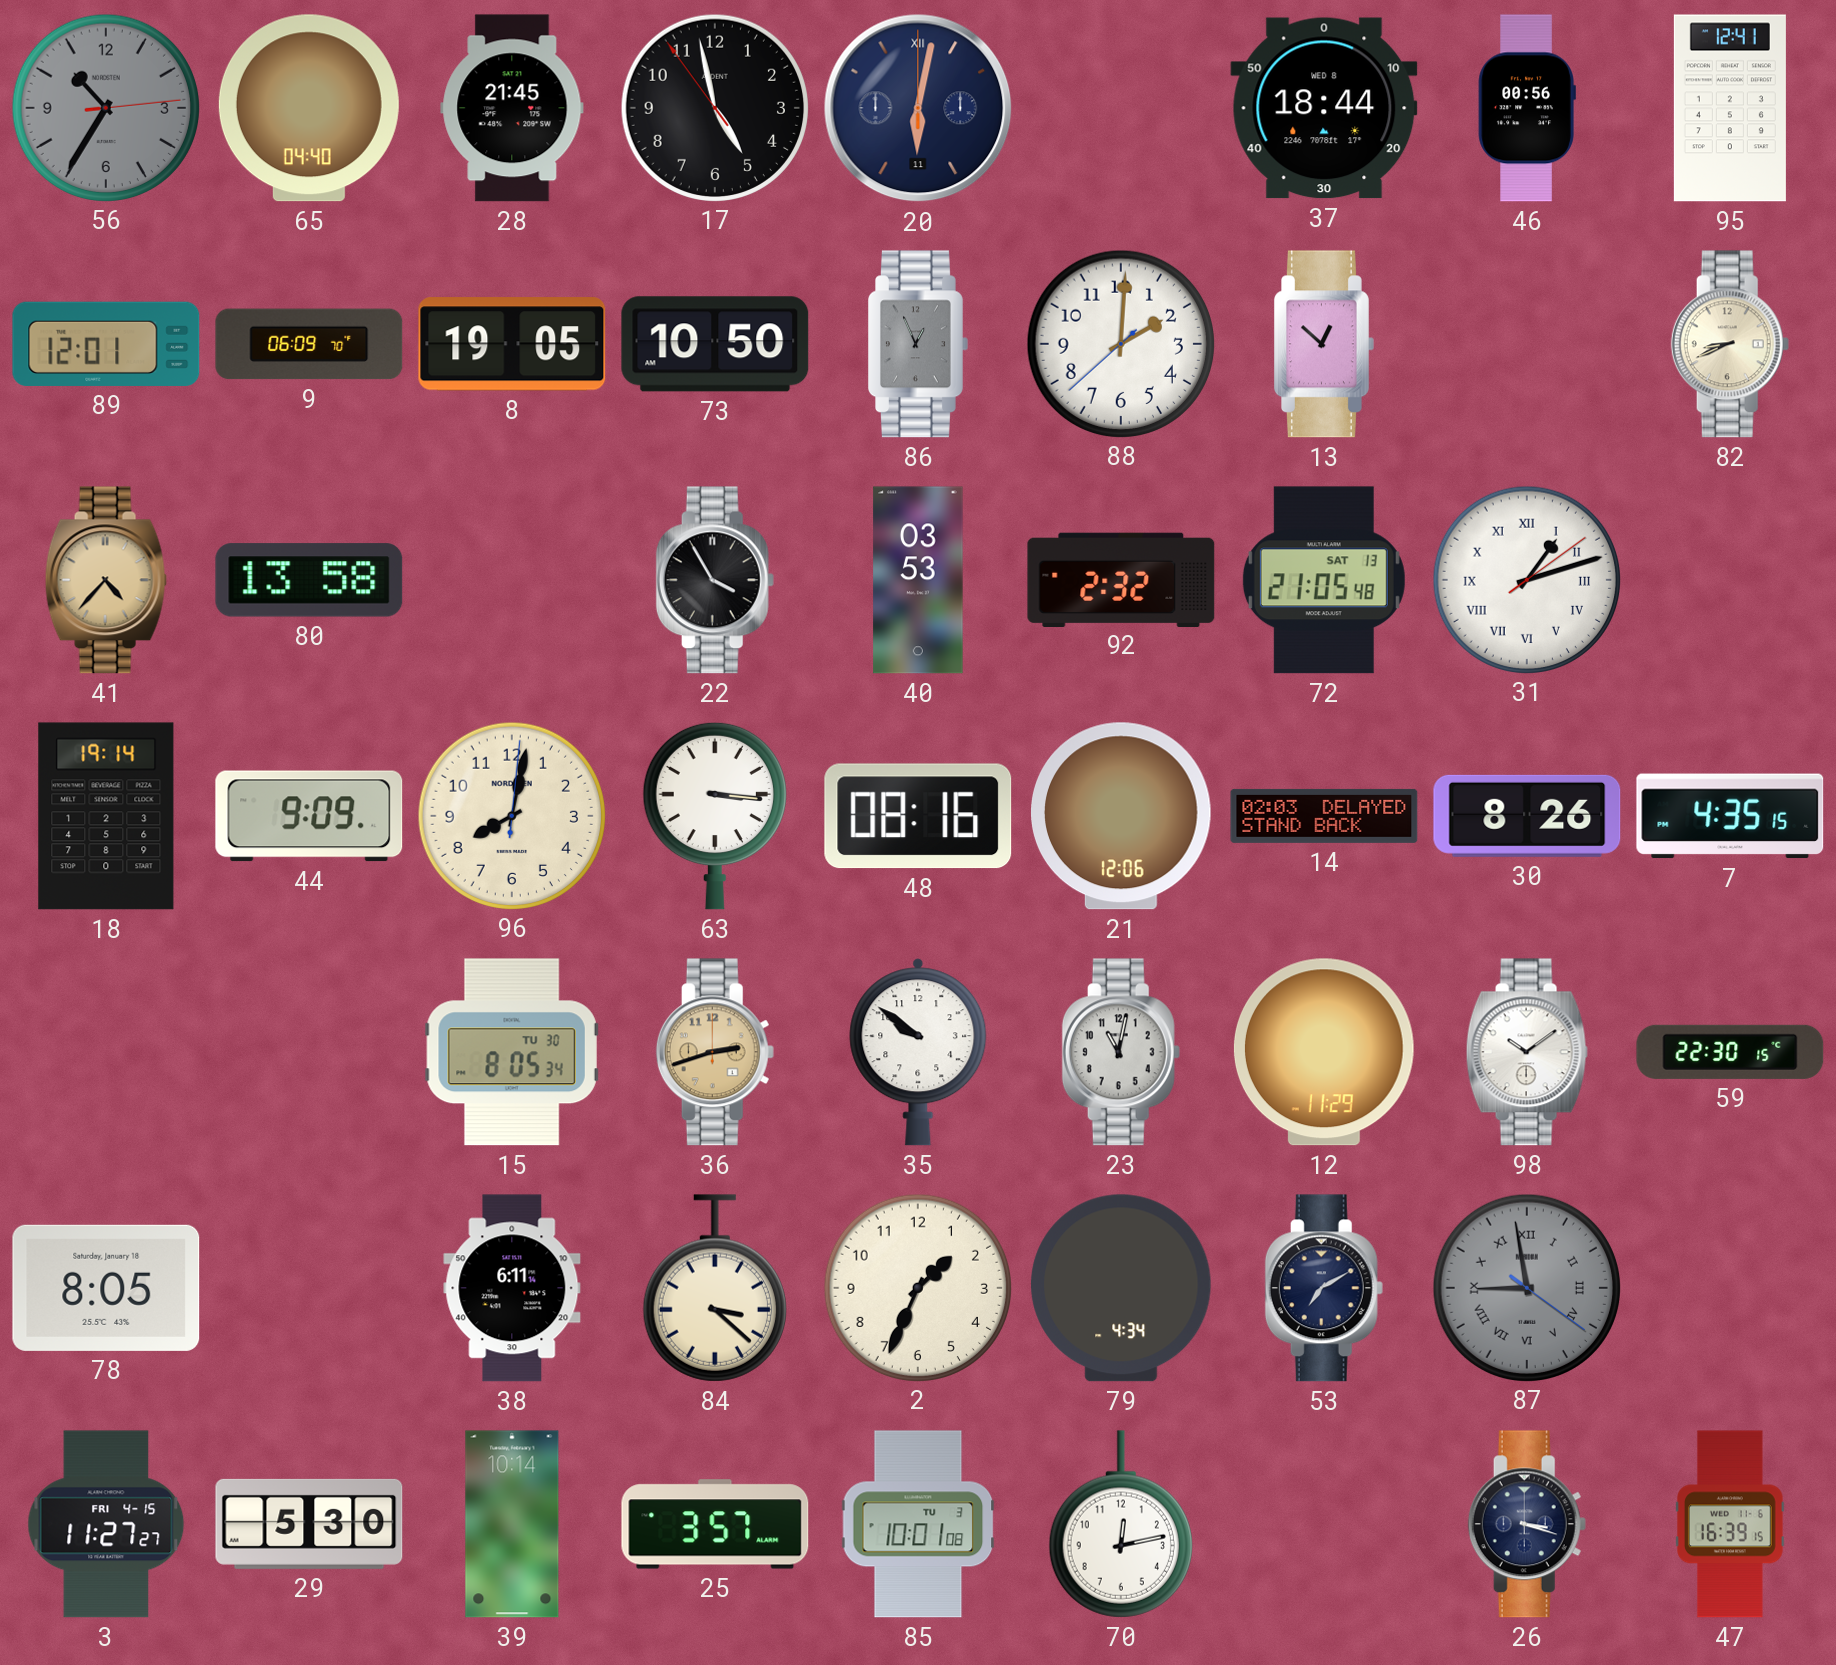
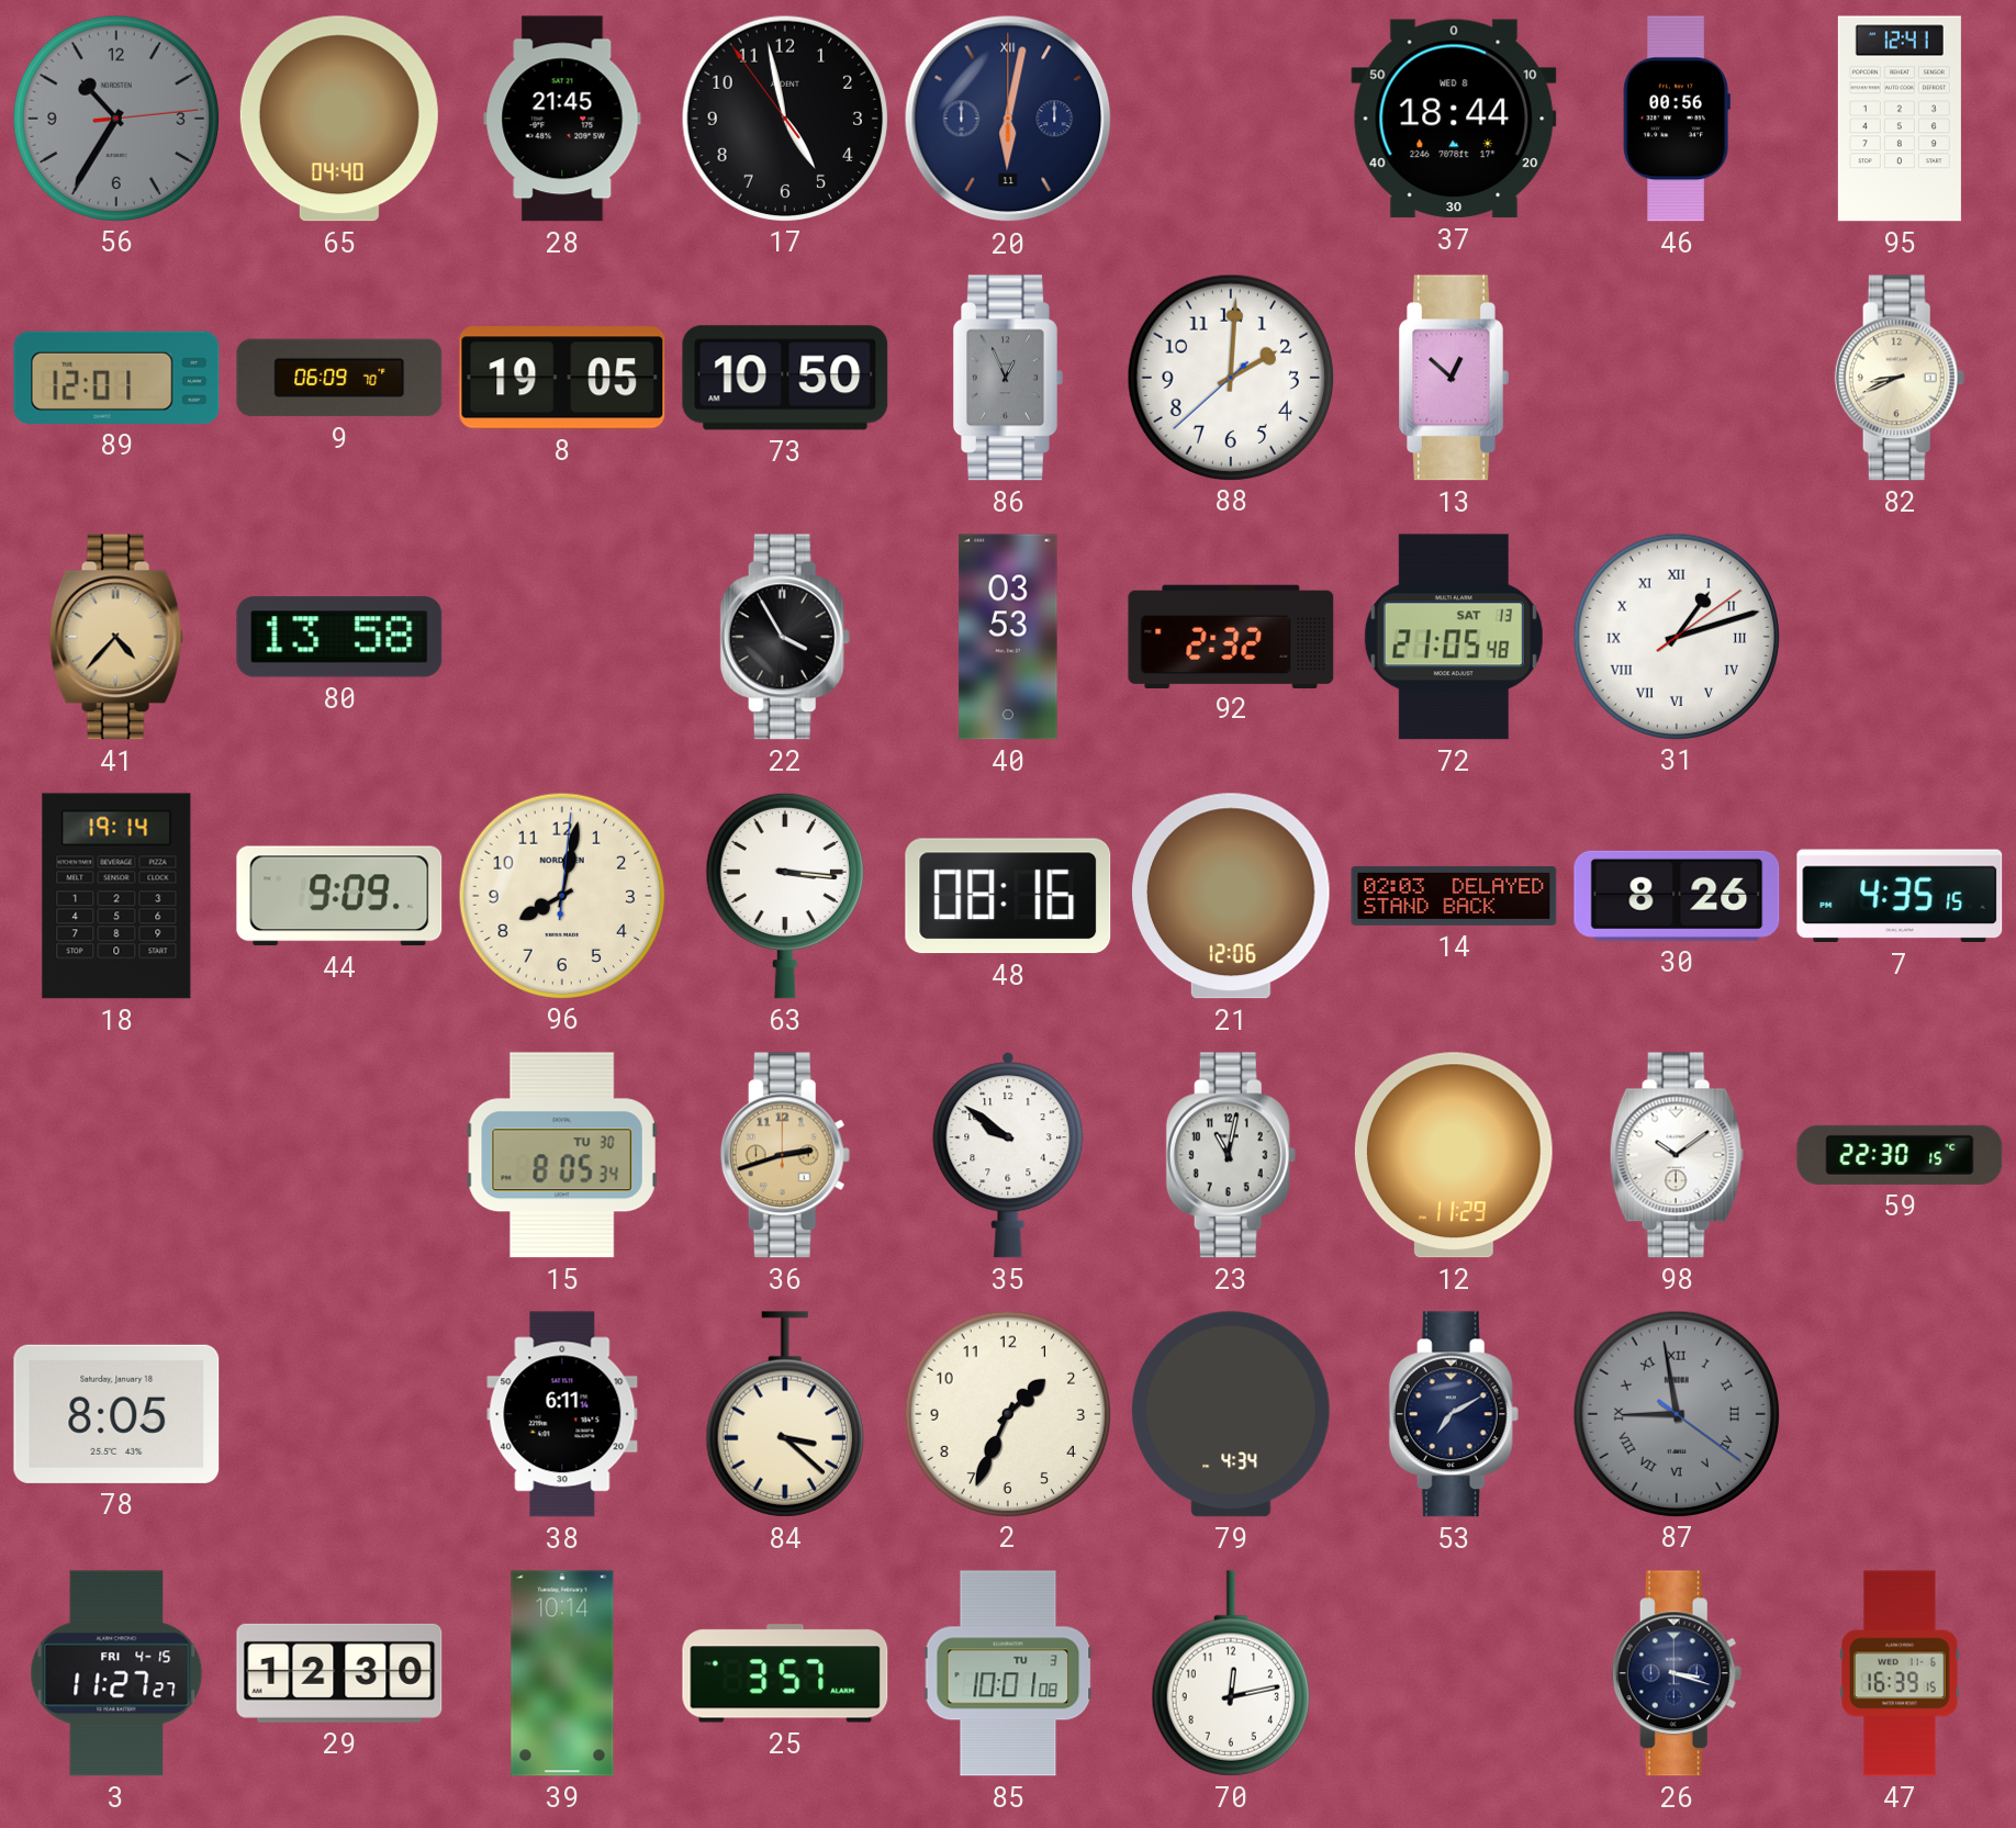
29: 5:30 -> 12:30 (339, 1673)
